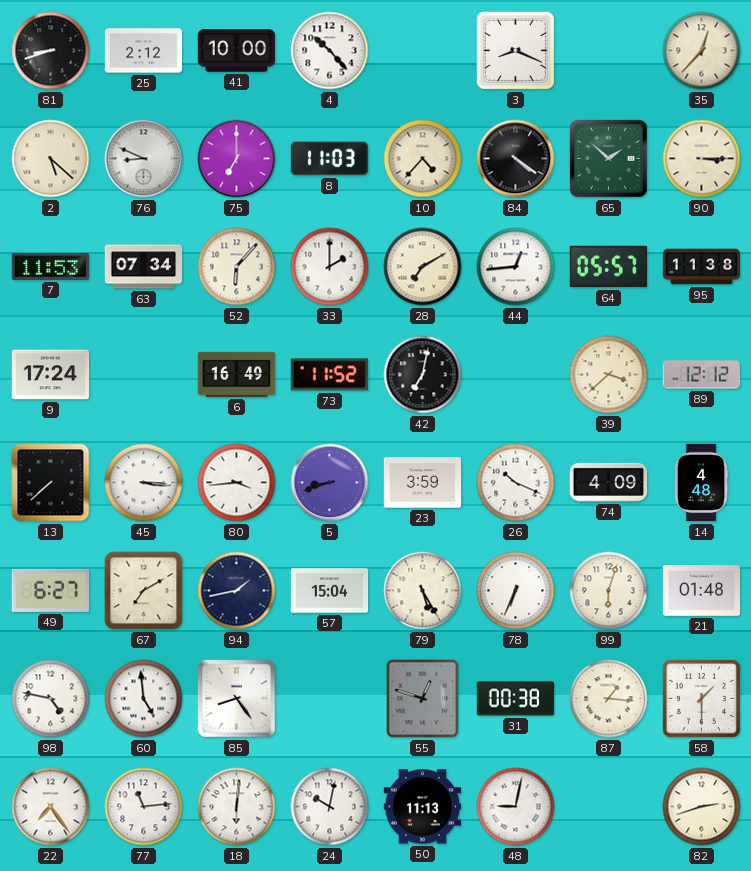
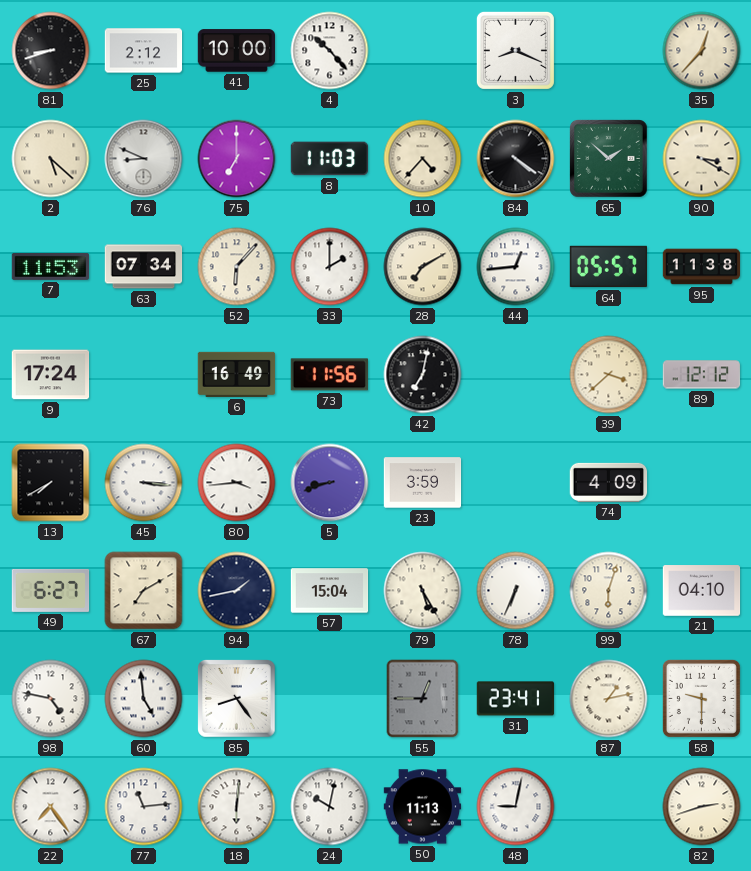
90: 3:15 -> 3:20 (702, 159)
73: 11:52 -> 11:56 (329, 375)
13: 7:38 -> 7:40 (51, 483)
26: 10:19 -> none (516, 483)
14: 4:48 -> none (701, 483)
21: 01:48 -> 04:10 (702, 591)
55: 12:48 -> 12:45 (423, 699)
31: 00:38 -> 23:41 (516, 699)
87: 1:16 -> 1:13 (609, 699)
58: 1:30 -> 9:30 (701, 698)
